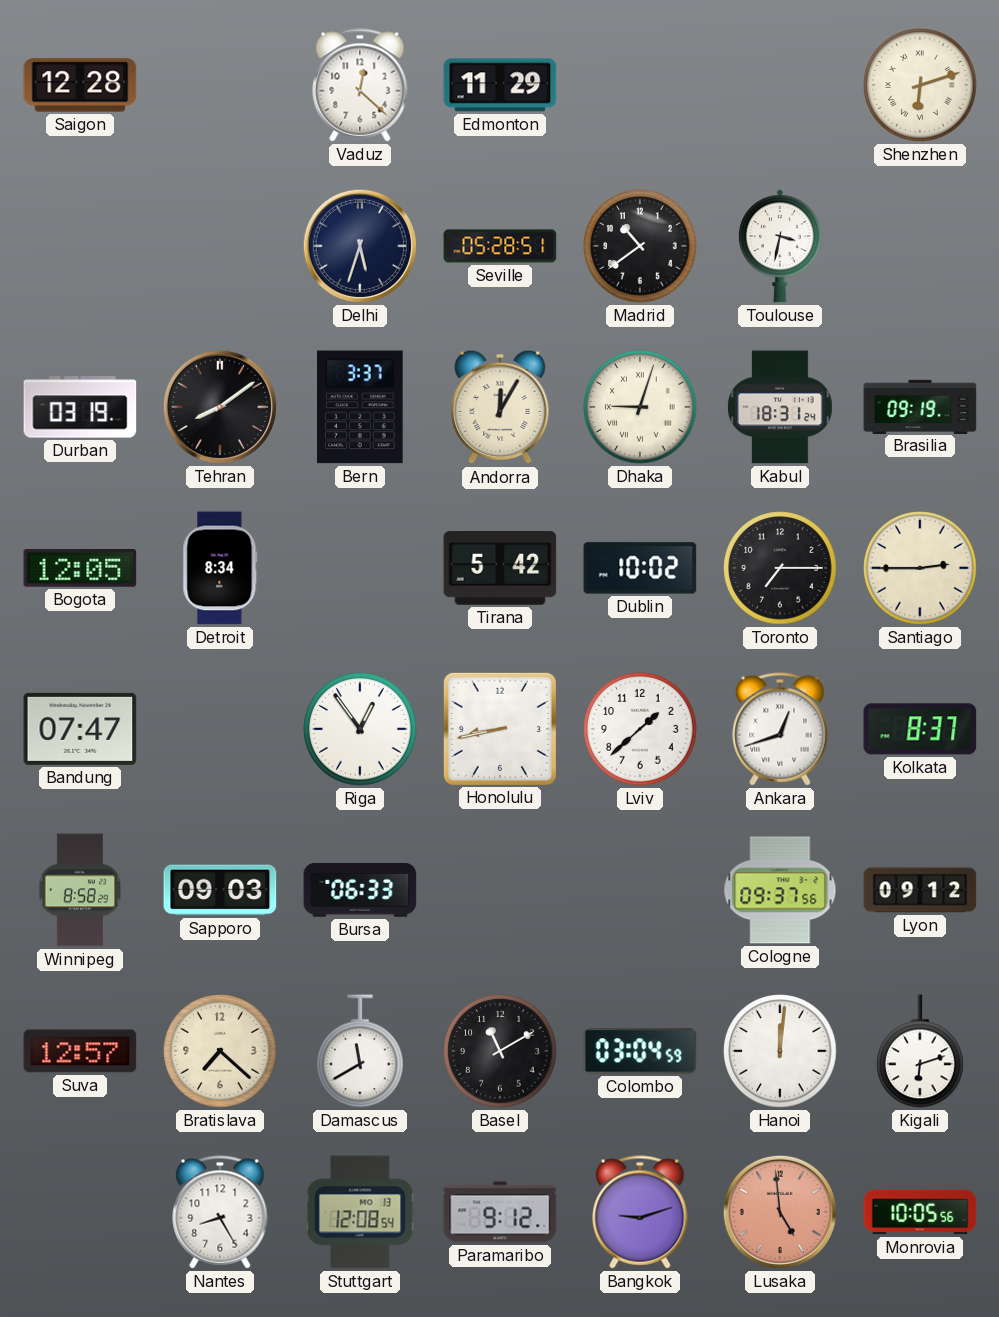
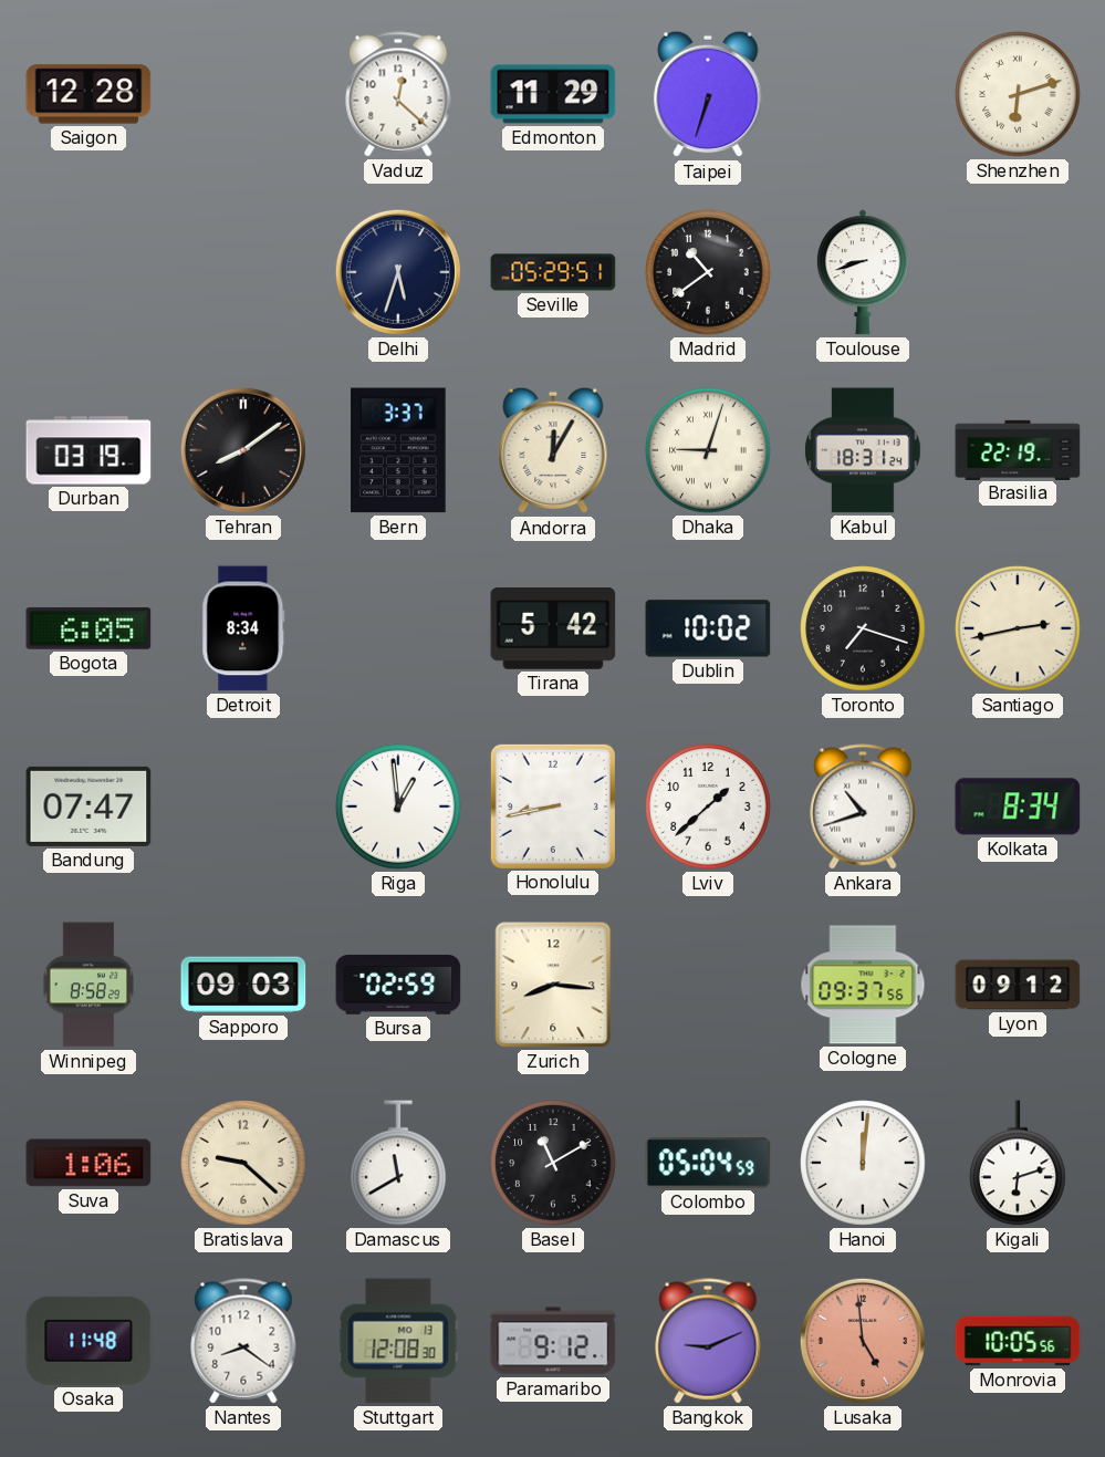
Taipei: none -> 6:33 (708, 94)
Seville: 05:28 -> 05:29 (553, 272)
Toulouse: 3:32 -> 8:42 (863, 272)
Brasilia: 09:19 -> 22:19 (1018, 449)
Bogota: 12:05 -> 6:05 (88, 629)
Toronto: 7:15 -> 7:18 (863, 628)
Santiago: 2:45 -> 2:43 (1018, 628)
Riga: 12:54 -> 12:59 (398, 806)
Ankara: 12:42 -> 10:42 (863, 806)
Kolkata: 8:37 -> 8:34 (1018, 806)
Bursa: 06:33 -> 02:59 (398, 985)
Zurich: none -> 8:16 (553, 985)
Suva: 12:57 -> 1:06 (88, 1163)
Bratislava: 7:22 -> 9:22 (243, 1163)
Colombo: 03:04 -> 05:04 (708, 1163)
Osaka: none -> 11:48 (88, 1341)
Nantes: 8:25 -> 8:21 (243, 1341)
Stuttgart: 12:08:54 -> 12:08:30 (398, 1341)
Bangkok: 9:12 -> 9:11 (708, 1341)
